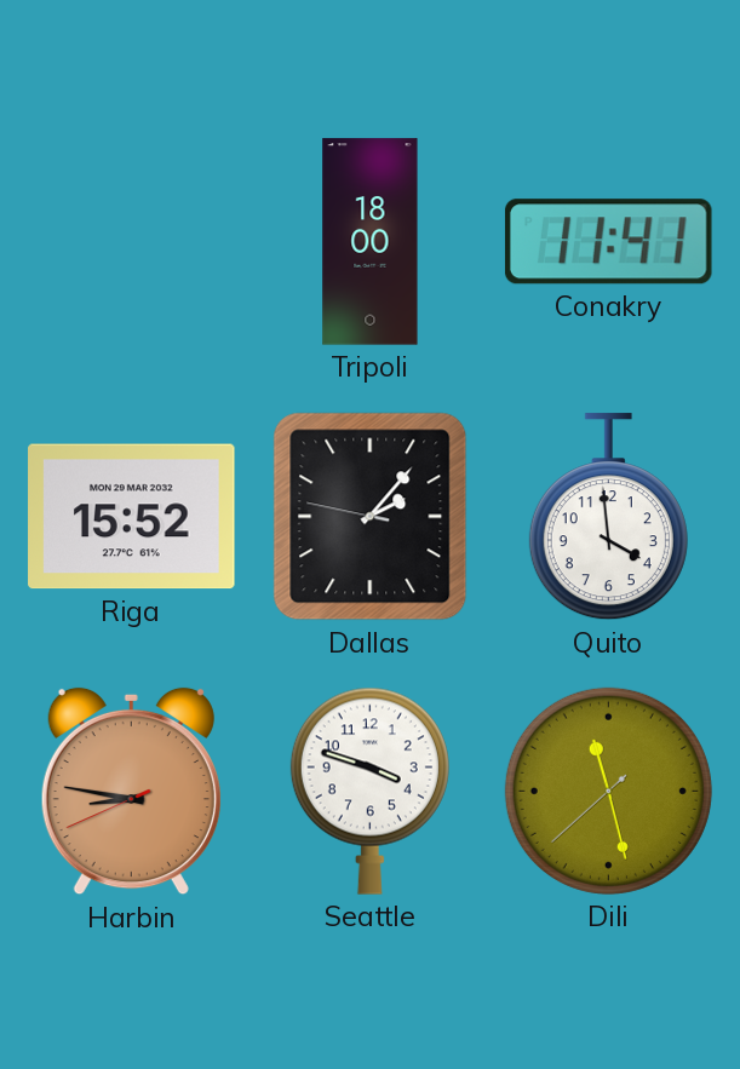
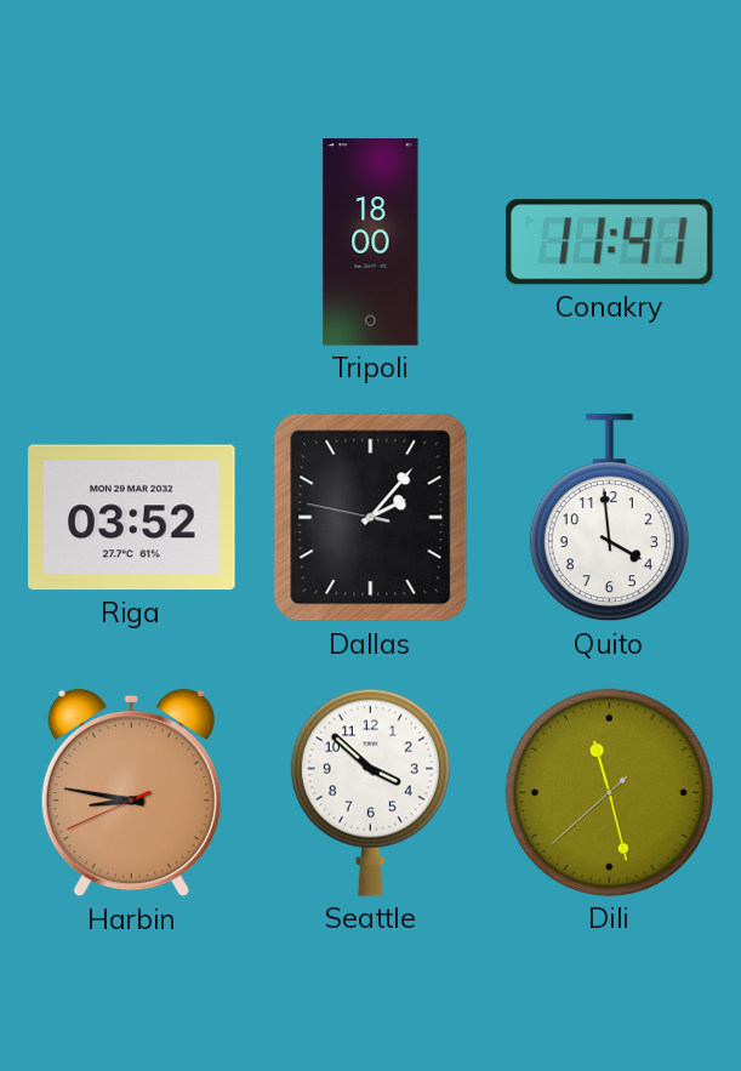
Riga: 15:52 -> 03:52 (132, 518)
Seattle: 3:48 -> 3:52 (370, 792)
